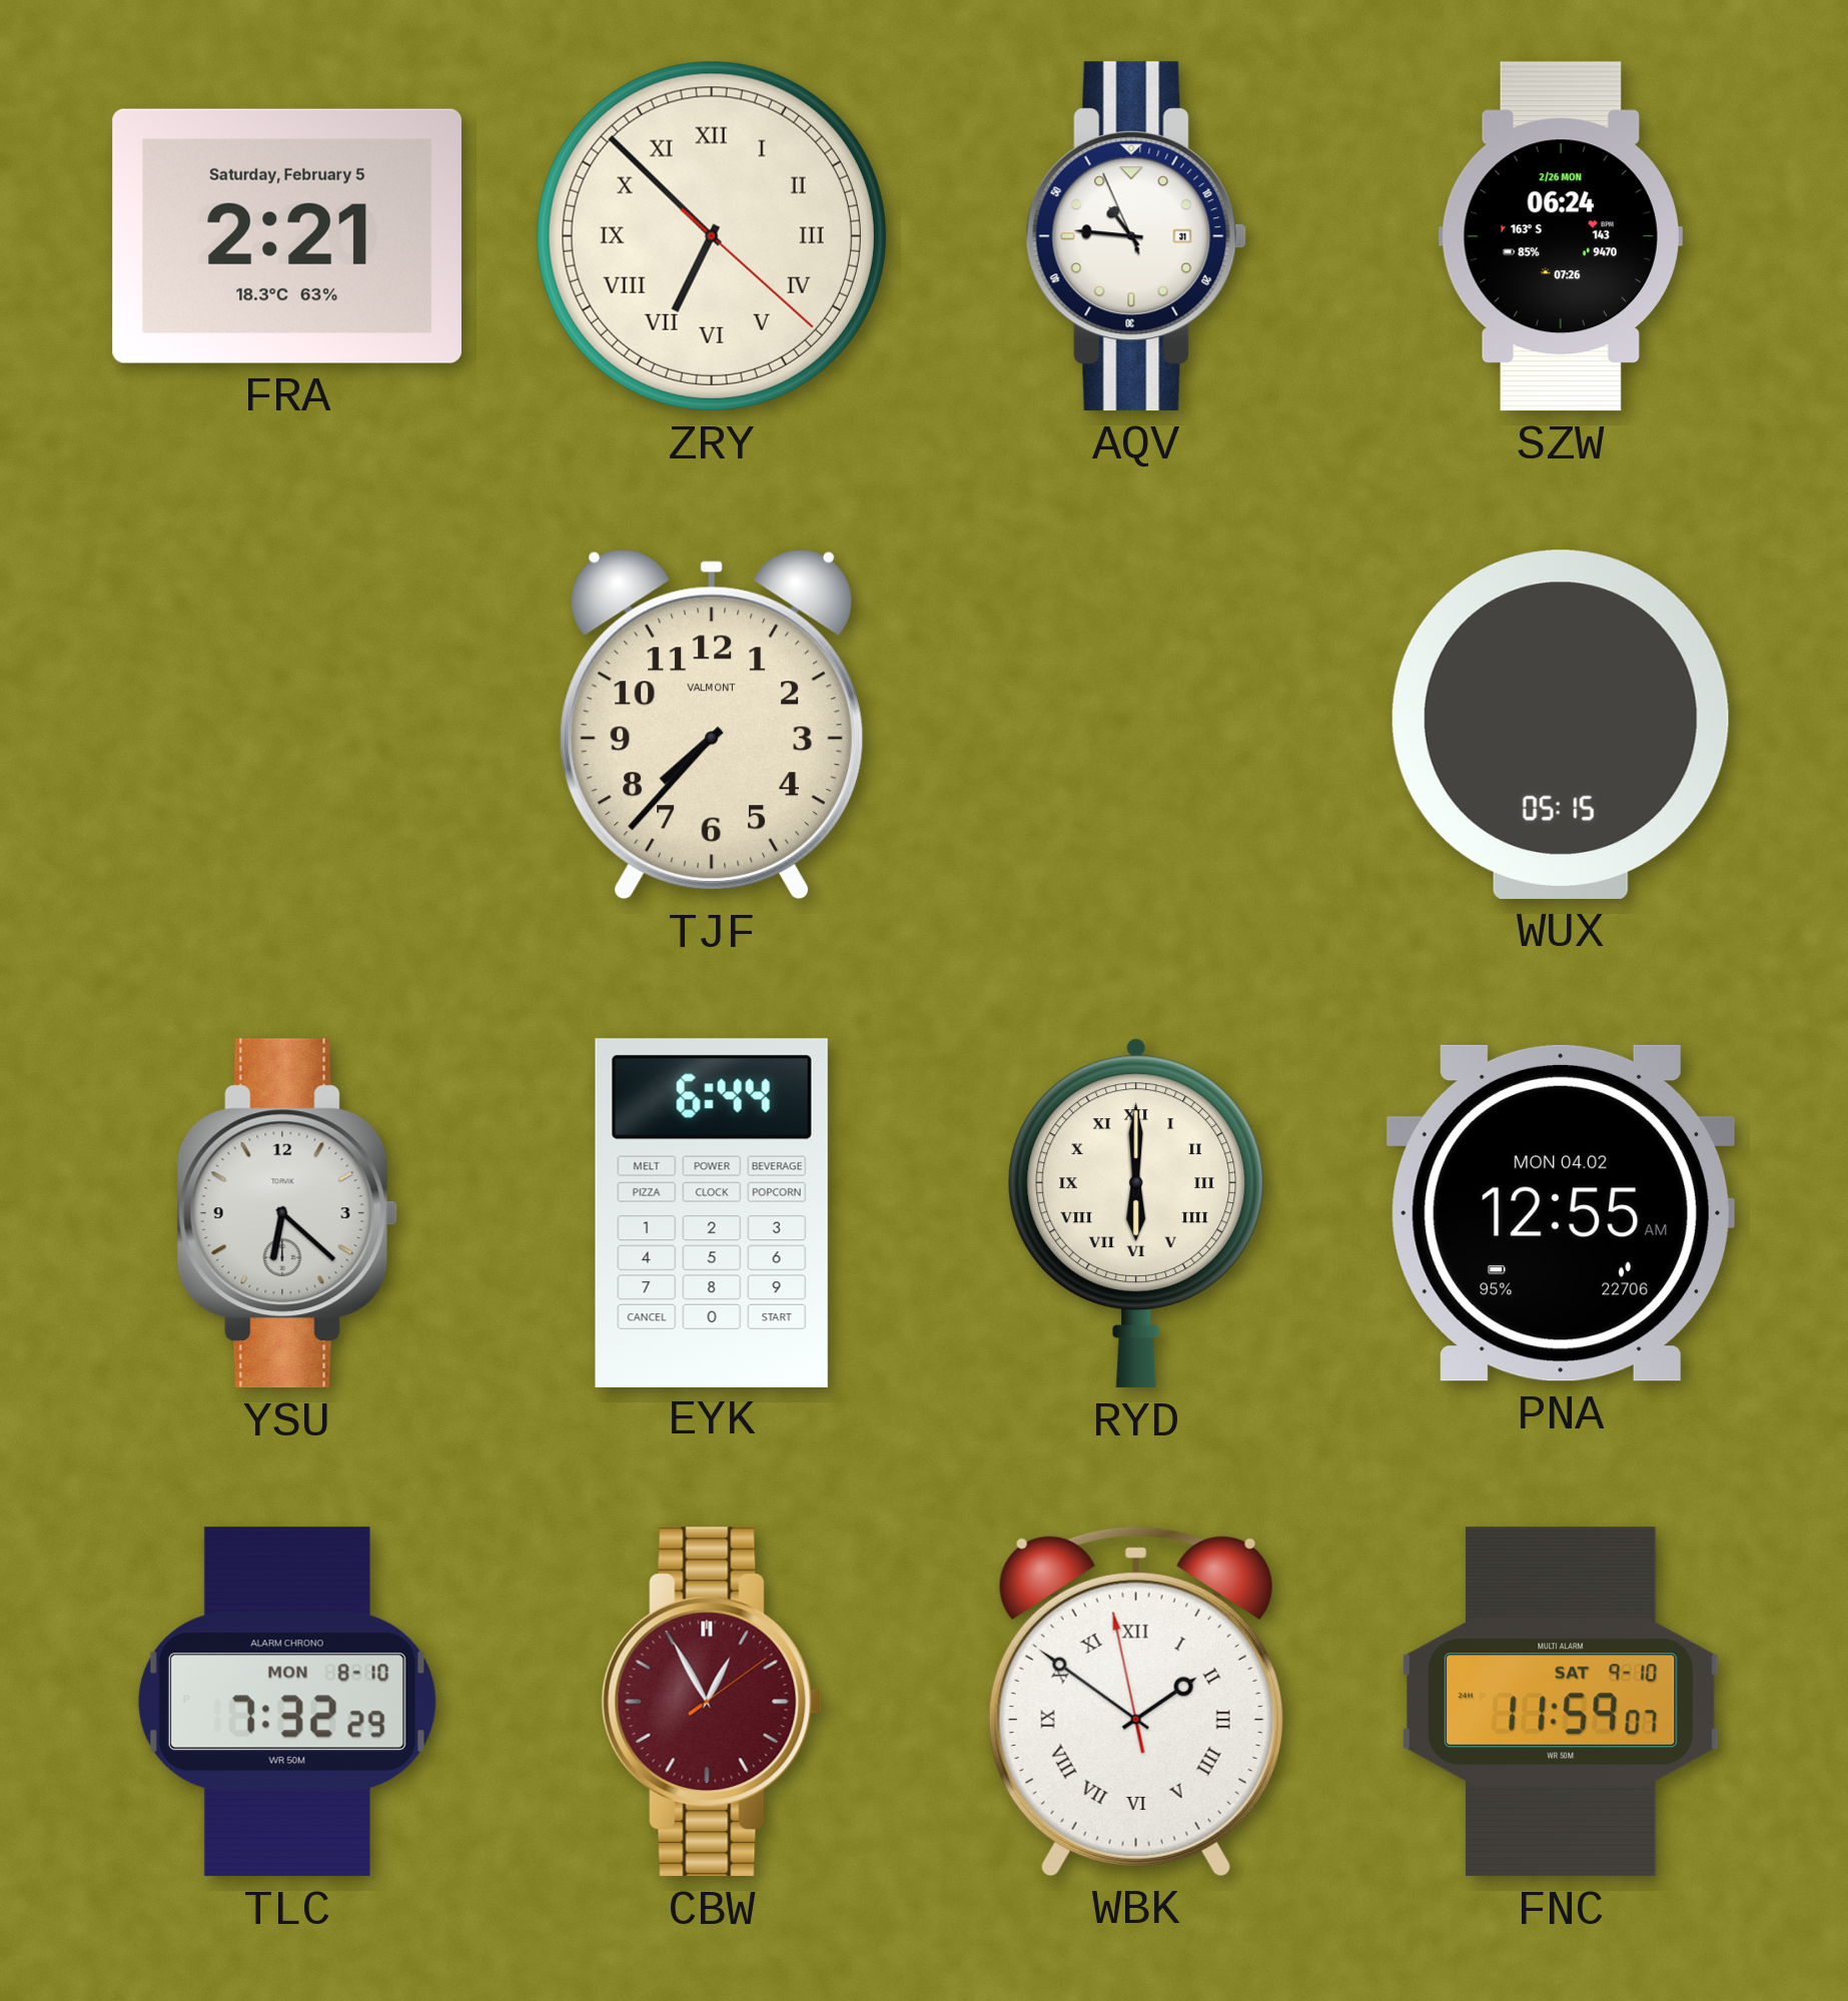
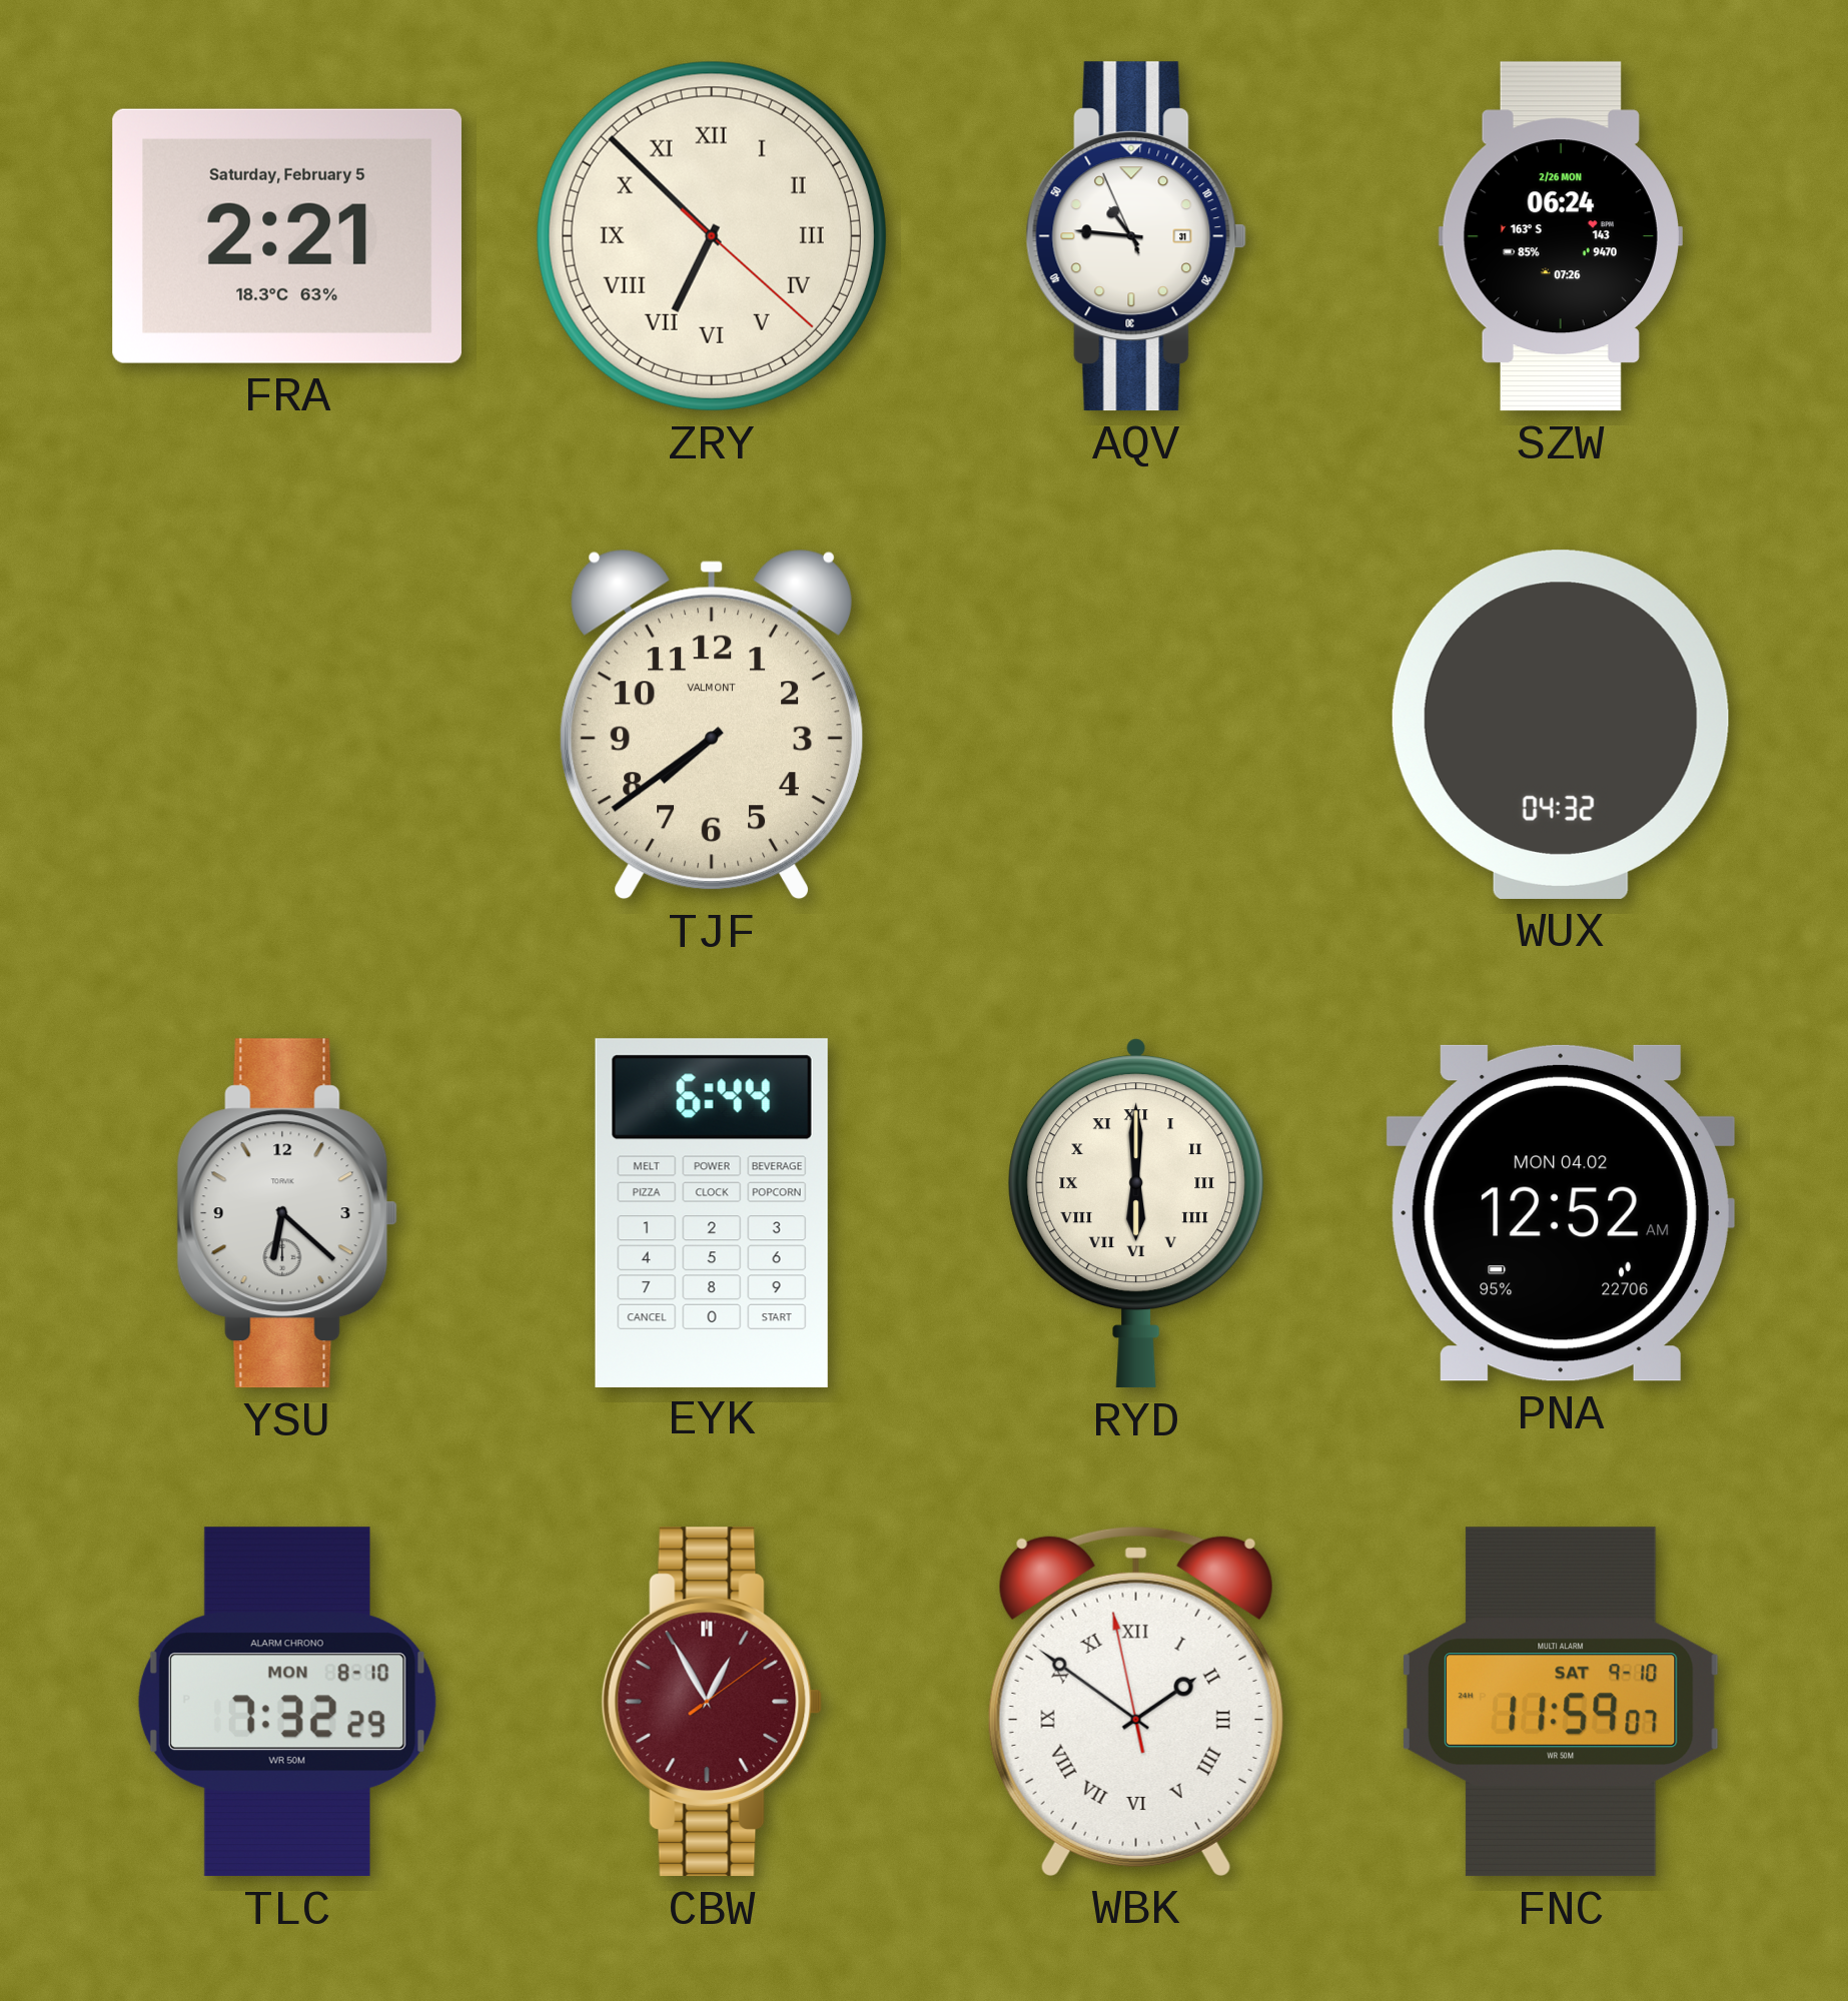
TJF: 7:37 -> 7:39 (712, 725)
WUX: 05:15 -> 04:32 (1561, 725)
PNA: 12:55 -> 12:52 (1561, 1213)
